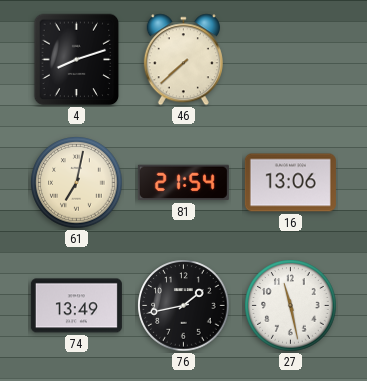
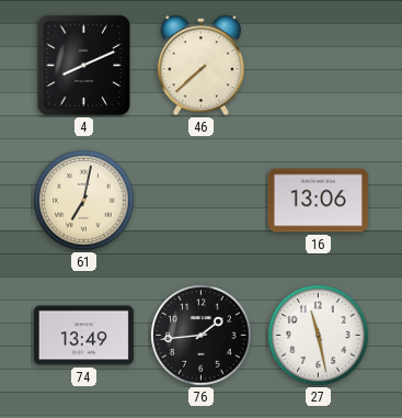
4: 8:12 -> 8:11 (84, 66)
81: 21:54 -> none (183, 183)
76: 1:43 -> 1:44 (202, 336)
